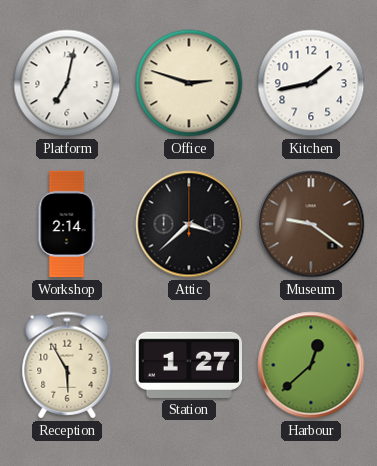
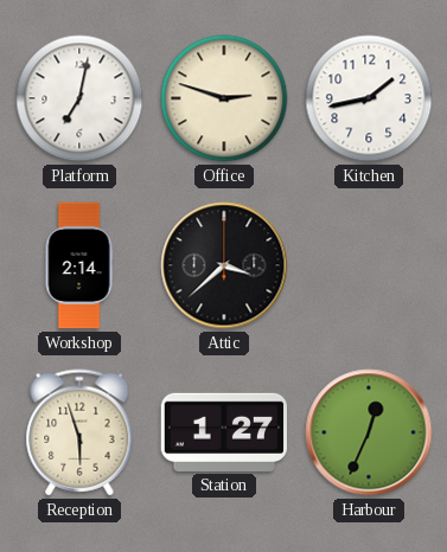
Museum: 9:21 -> none (311, 224)
Reception: 5:55 -> 5:57 (79, 432)
Harbour: 12:38 -> 12:34 (369, 432)
